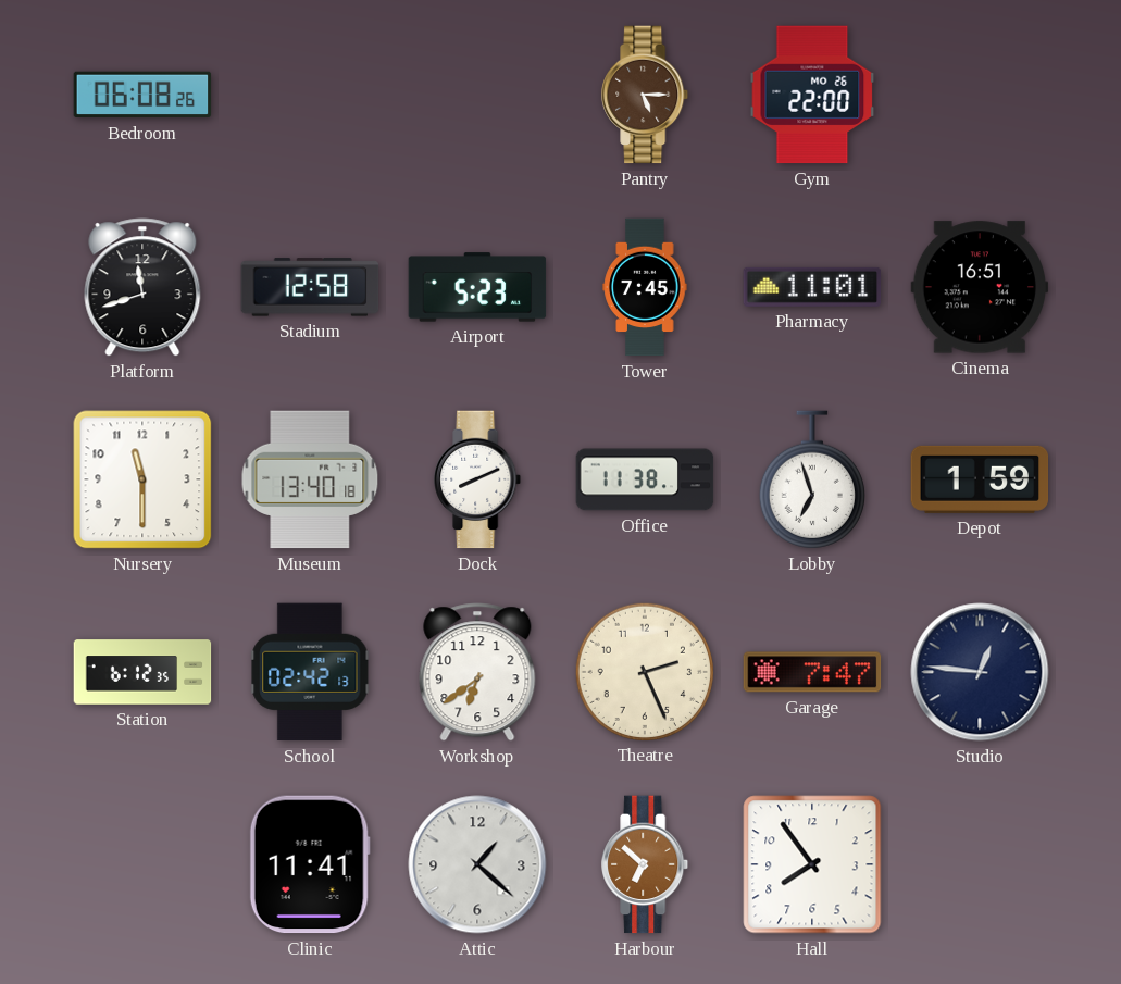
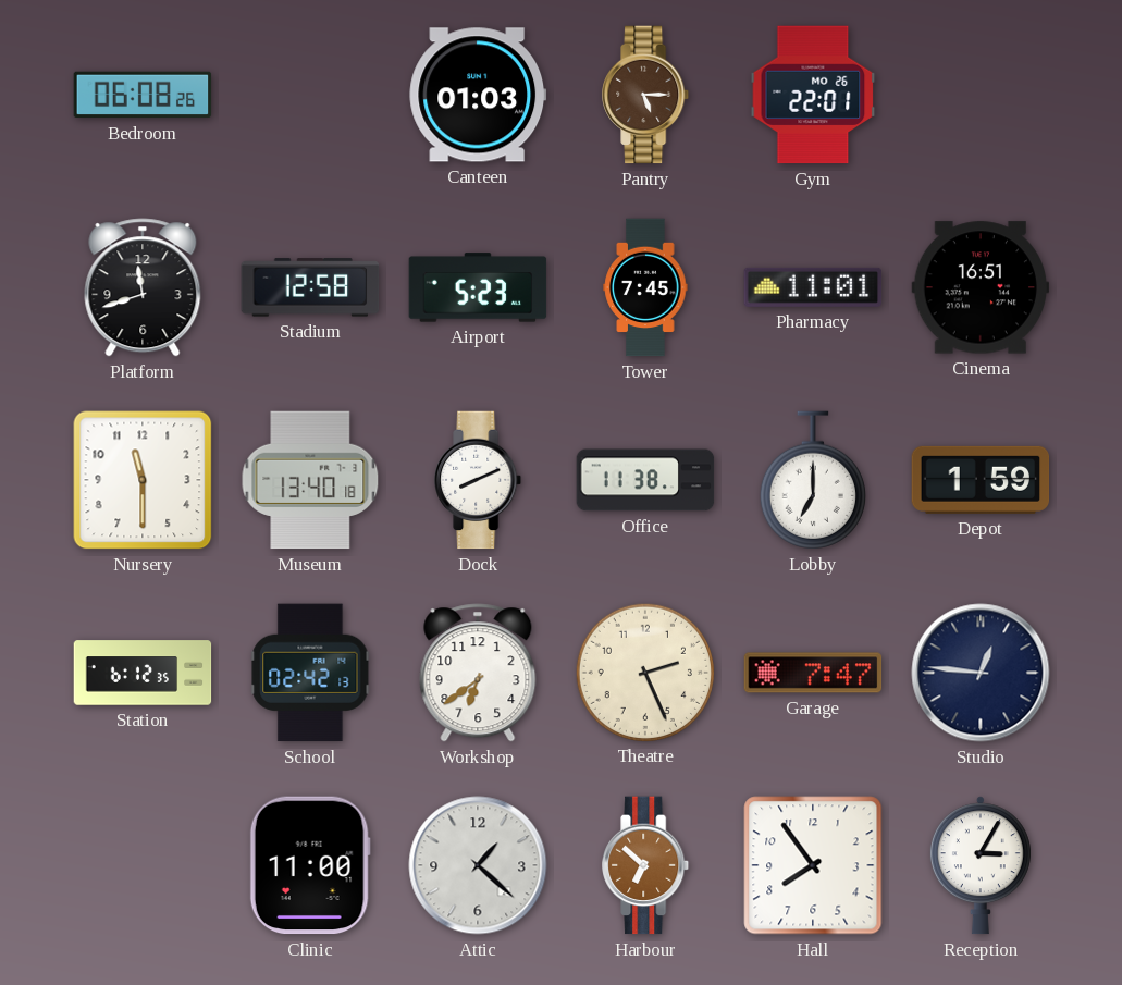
Canteen: none -> 01:03 (478, 95)
Gym: 22:00 -> 22:01 (813, 95)
Lobby: 6:57 -> 7:00 (813, 480)
Clinic: 11:41 -> 11:00 (310, 865)
Reception: none -> 3:05 (981, 865)
